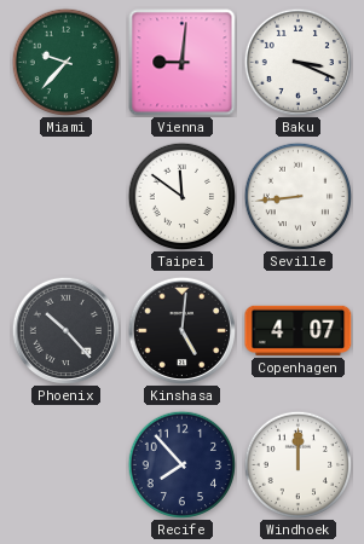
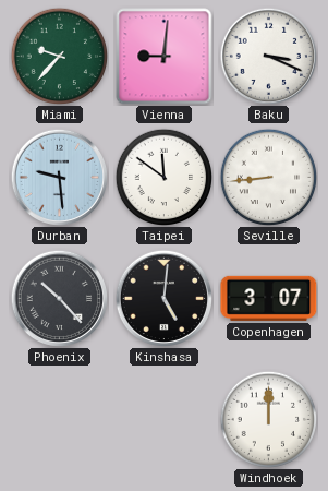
Durban: none -> 9:29 (59, 177)
Copenhagen: 4:07 -> 3:07 (269, 298)
Recife: 7:53 -> none (181, 464)
